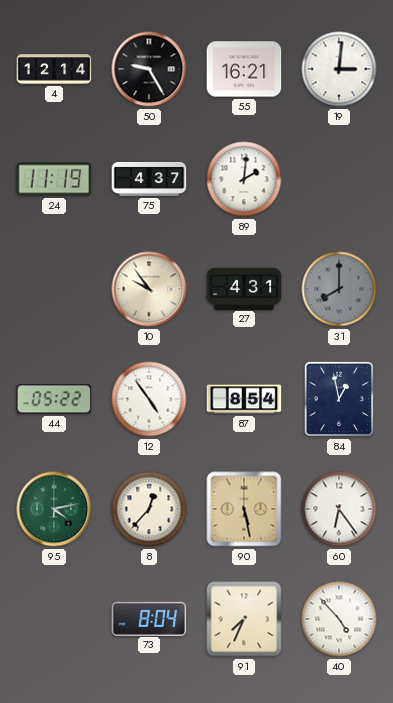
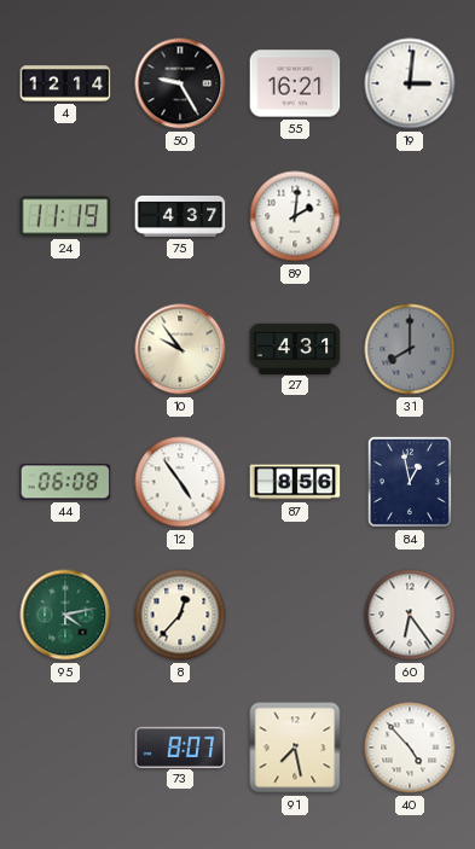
44: 05:22 -> 06:08 (65, 482)
87: 8:54 -> 8:56 (295, 482)
90: 5:28 -> none (244, 509)
73: 8:04 -> 8:07 (180, 746)
91: 7:34 -> 7:28 (295, 748)
